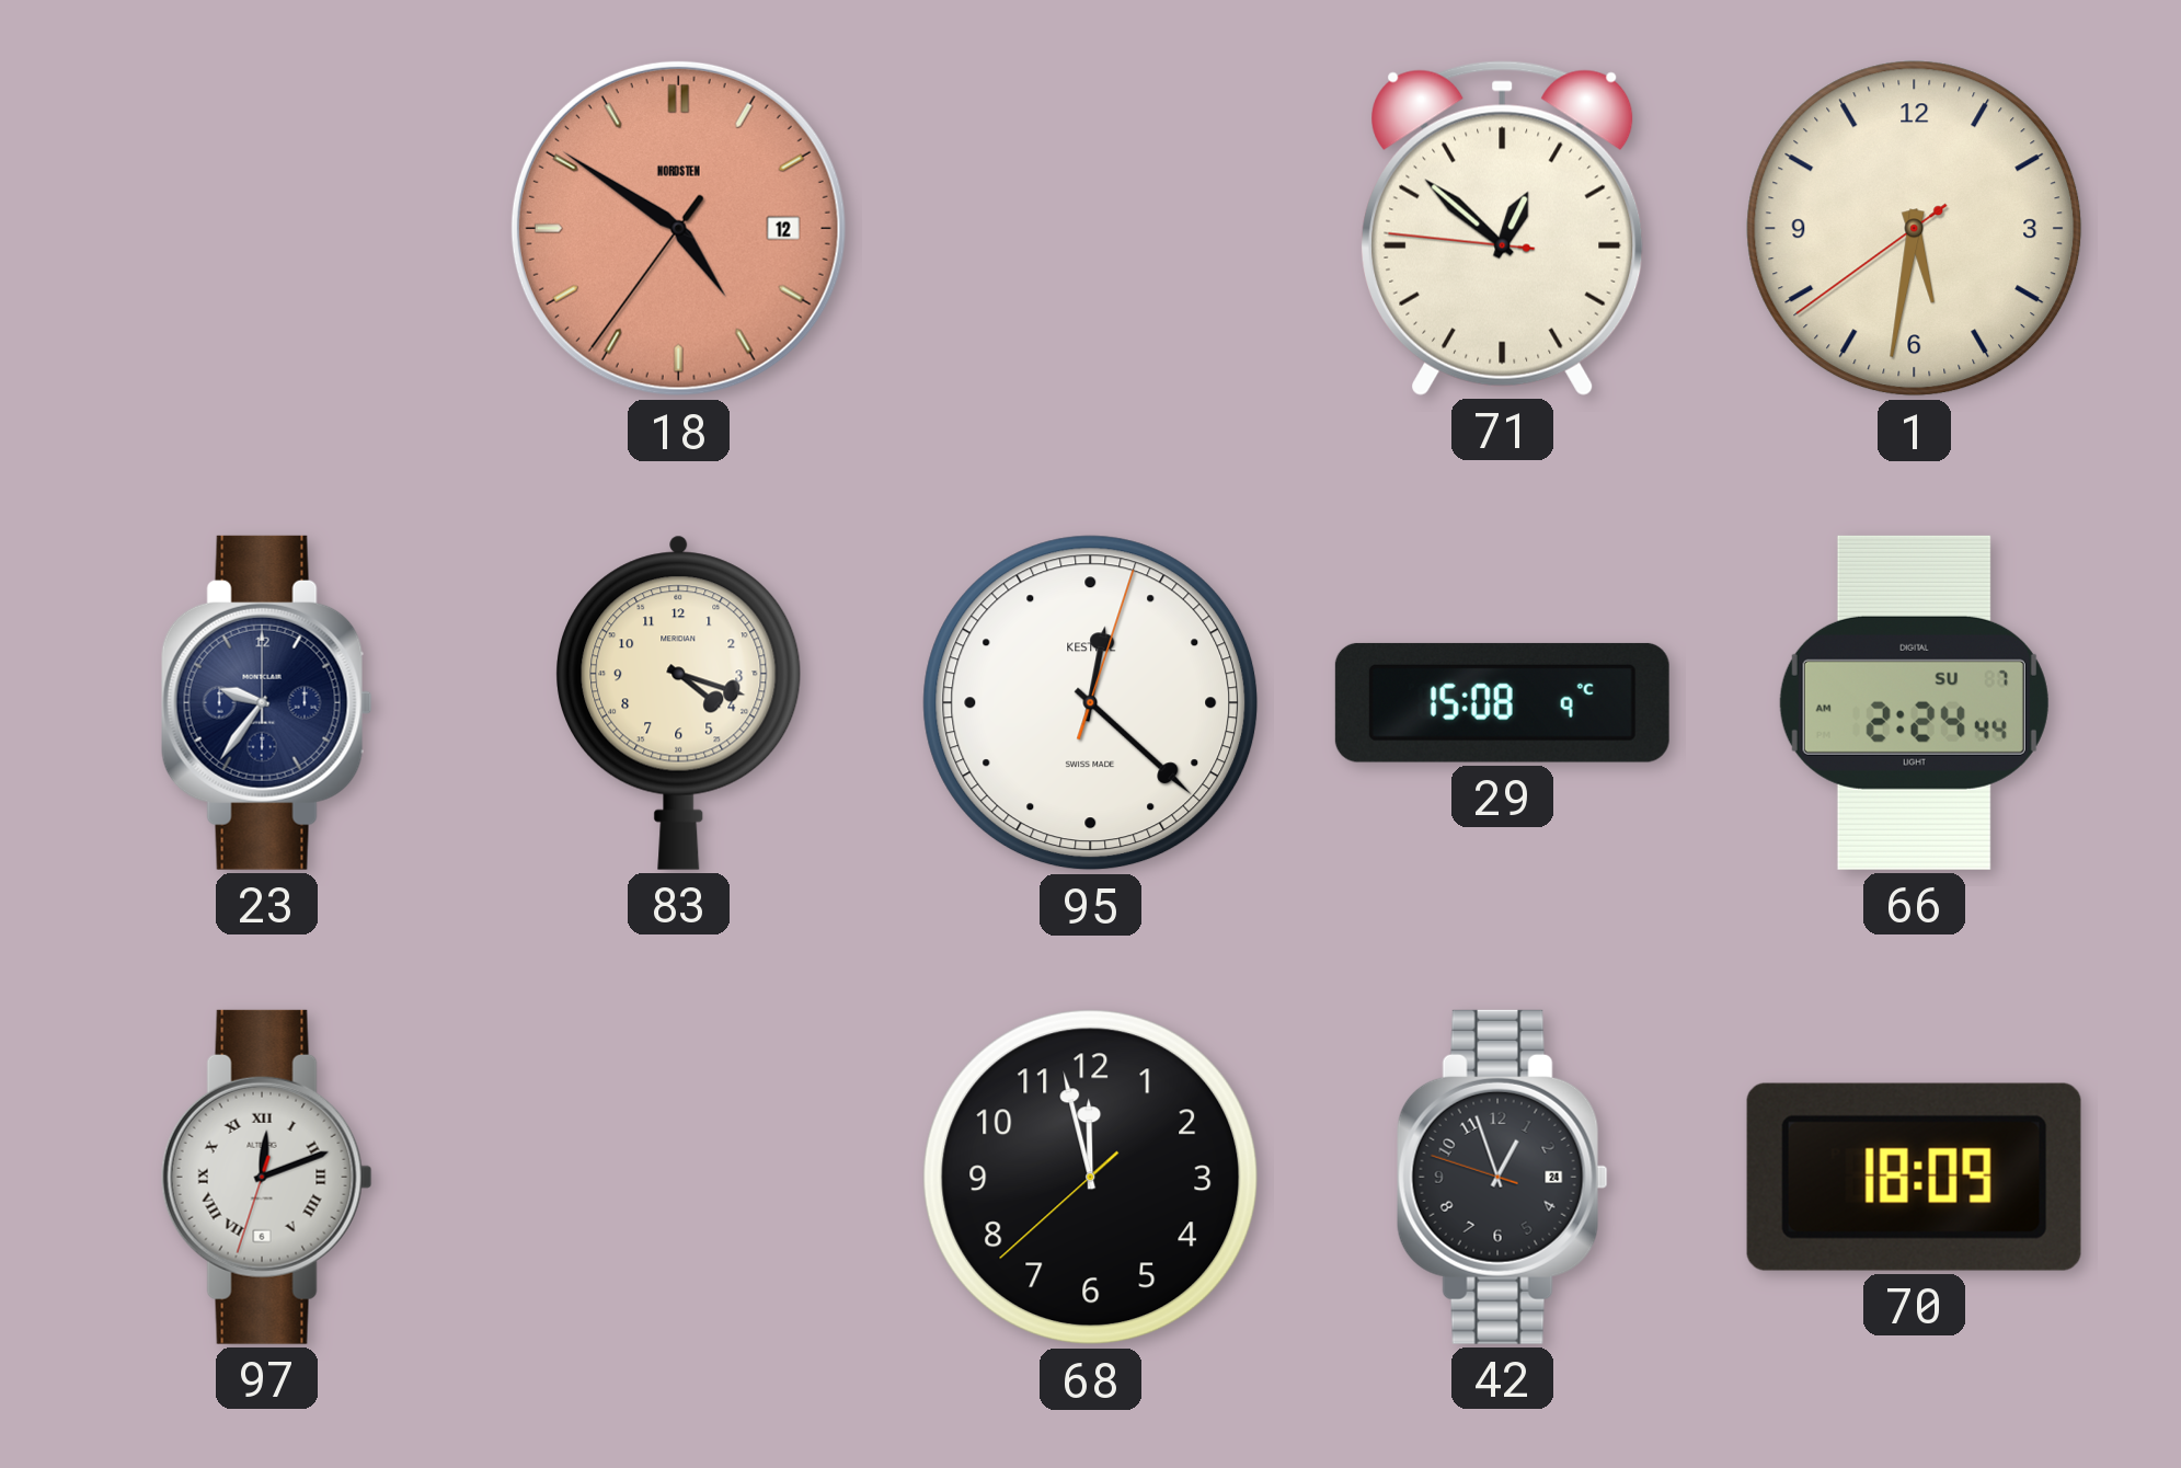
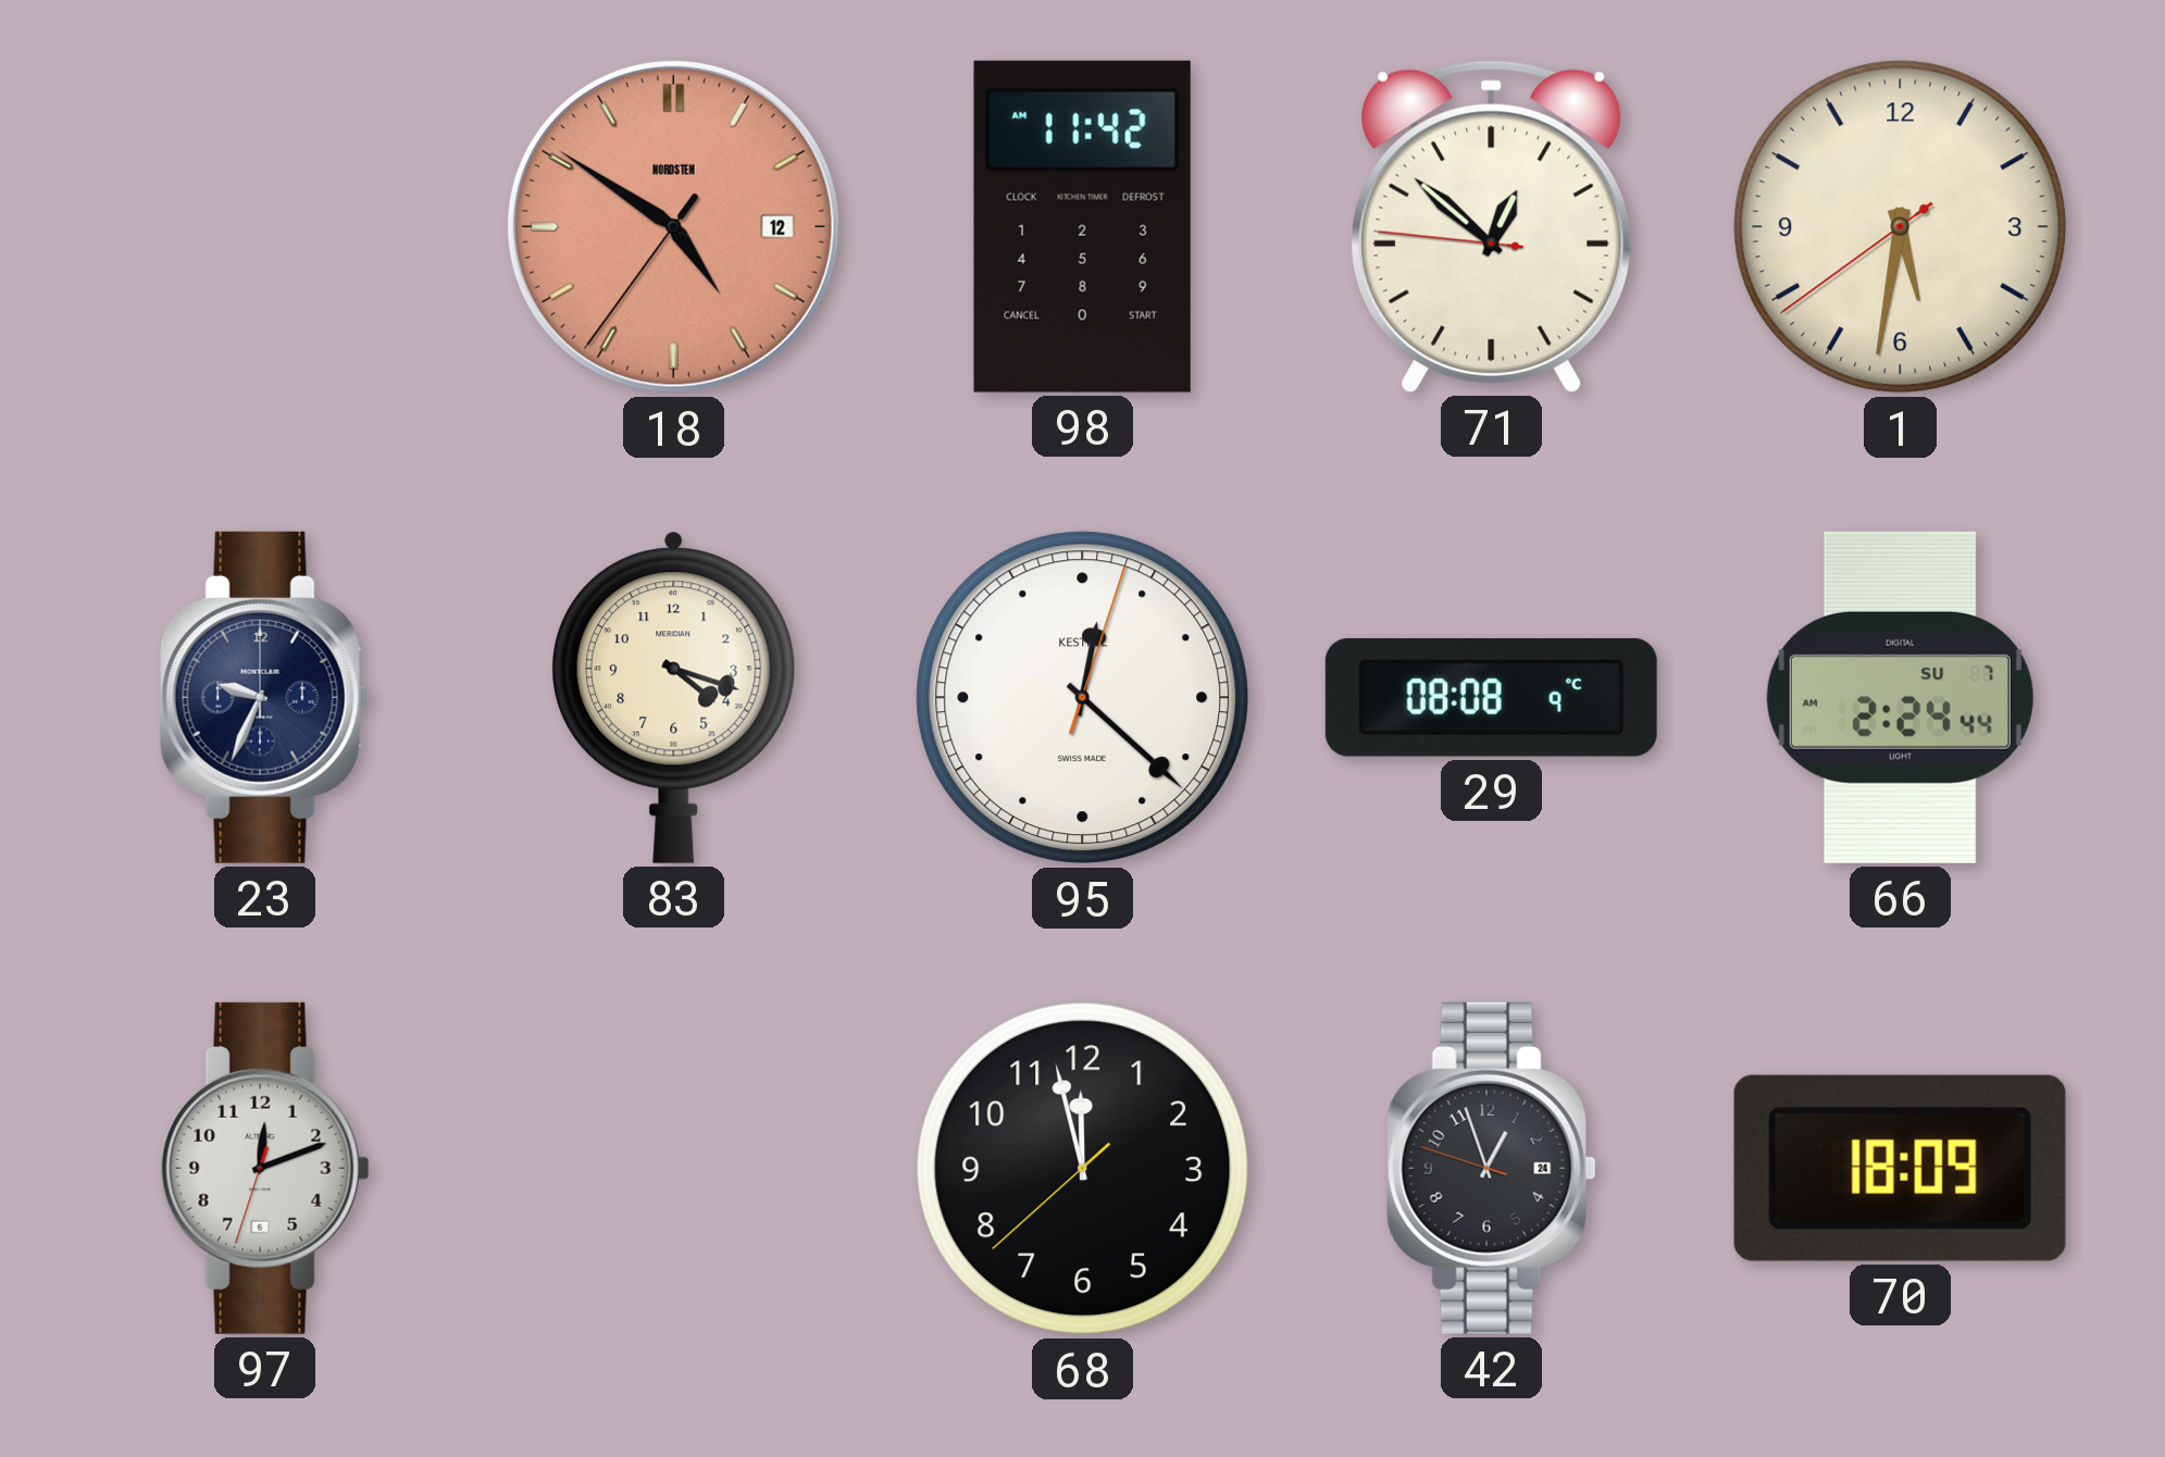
98: none -> 11:42 (1082, 226)
23: 9:36 -> 9:34 (264, 697)
29: 15:08 -> 08:08 (1491, 697)
97 numerals: Roman -> Arabic (264, 1168)
